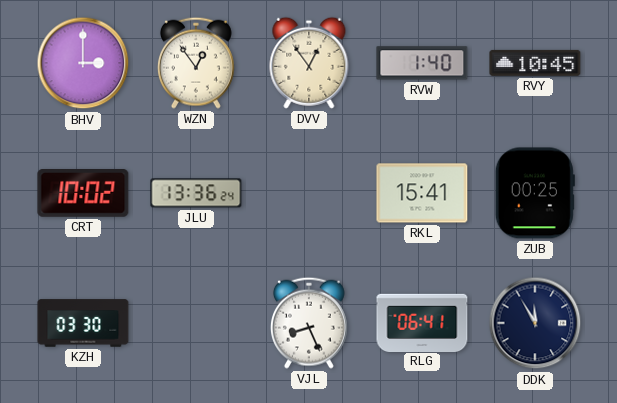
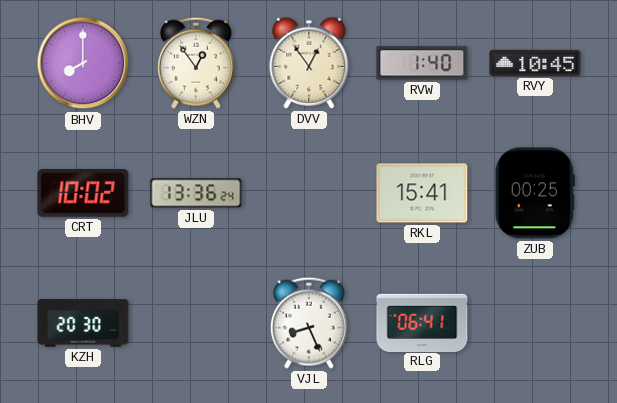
BHV: 3:00 -> 8:00 (83, 63)
KZH: 03:30 -> 20:30 (83, 323)
DDK: 11:55 -> none (535, 323)
